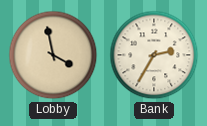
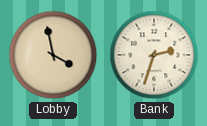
Bank: 2:35 -> 2:33 (154, 55)
